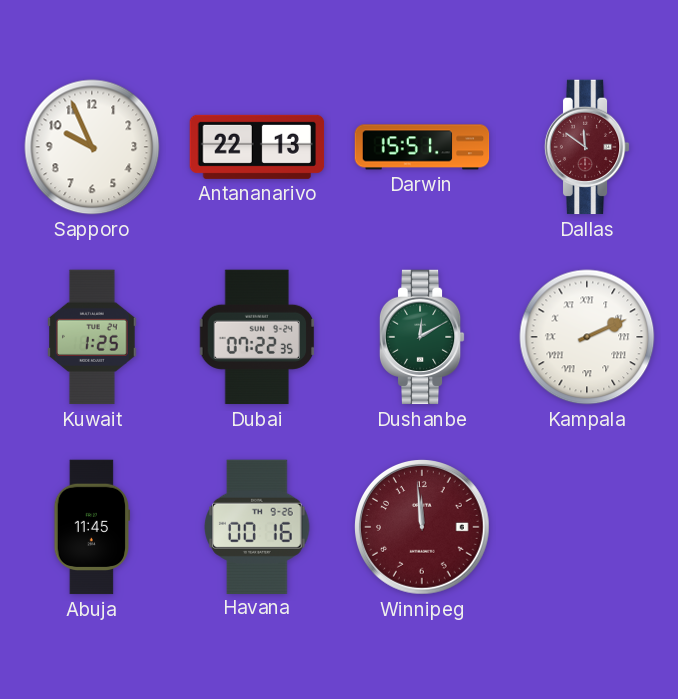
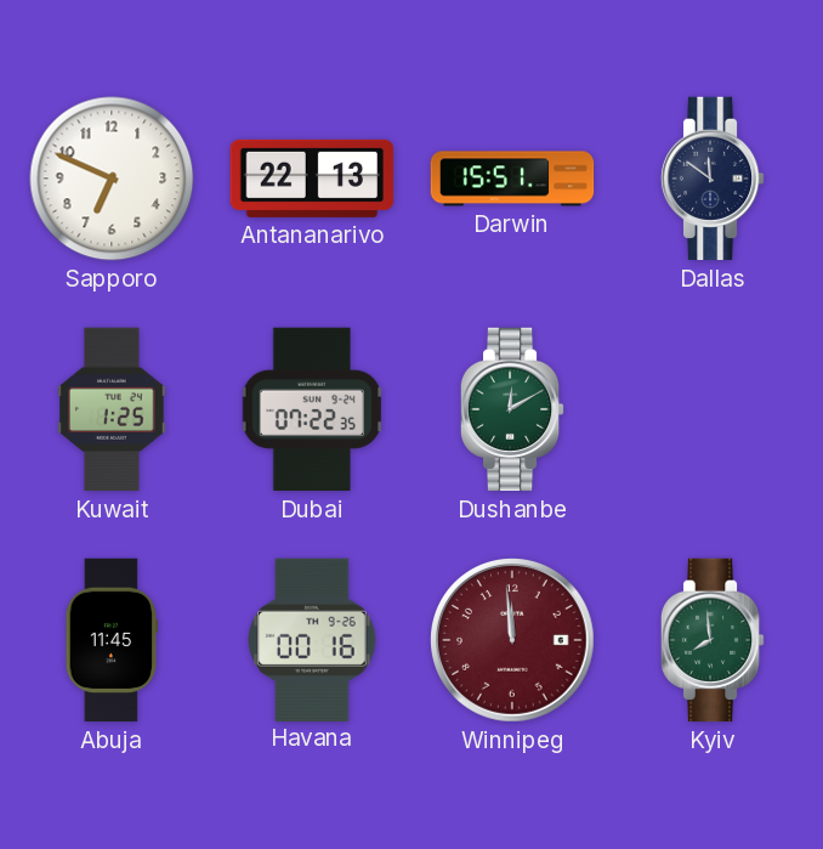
Sapporo: 9:56 -> 6:49 (112, 179)
Dallas dial: burgundy -> navy (713, 179)
Kampala: 2:11 -> none (587, 337)
Kyiv: none -> 7:59 (713, 640)
